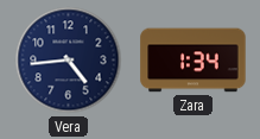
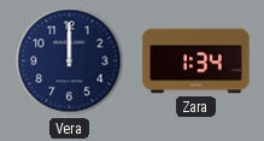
Vera: 4:44 -> 12:00 (70, 61)
